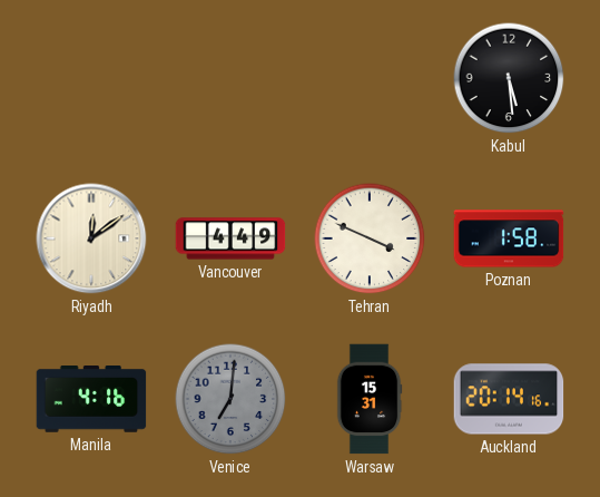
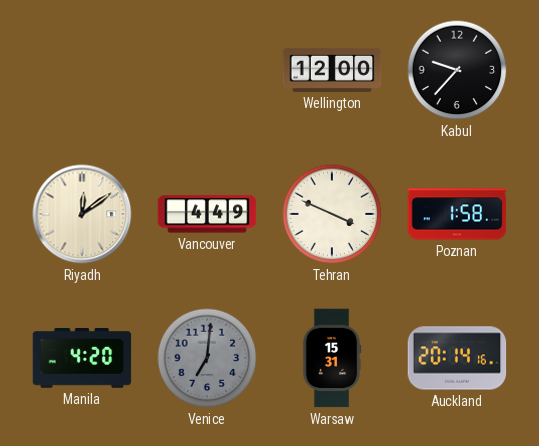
Wellington: none -> 12:00 (332, 70)
Kabul: 5:29 -> 9:37 (457, 70)
Manila: 4:16 -> 4:20 (82, 359)
